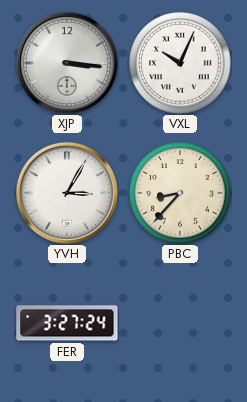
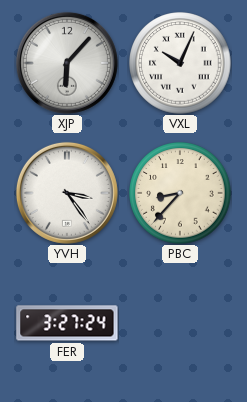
XJP: 3:16 -> 6:07 (67, 63)
YVH: 3:05 -> 3:24 (67, 193)
